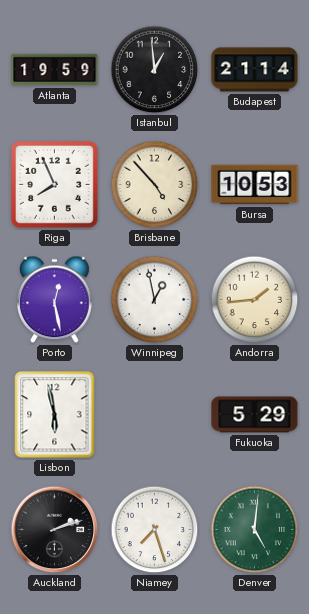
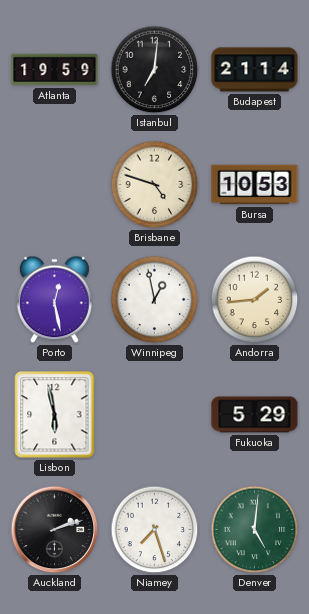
Istanbul: 12:59 -> 7:01 (155, 70)
Riga: 7:56 -> none (54, 184)
Brisbane: 4:53 -> 4:48 (155, 185)
